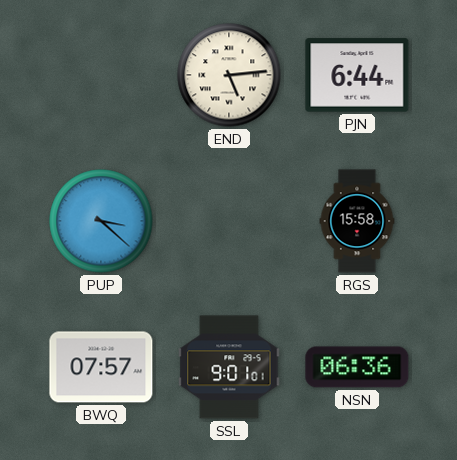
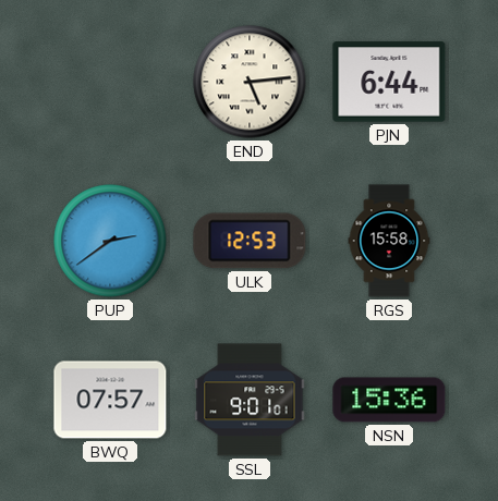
PUP: 3:22 -> 2:39 (110, 241)
ULK: none -> 12:53 (250, 241)
NSN: 06:36 -> 15:36 (389, 400)
